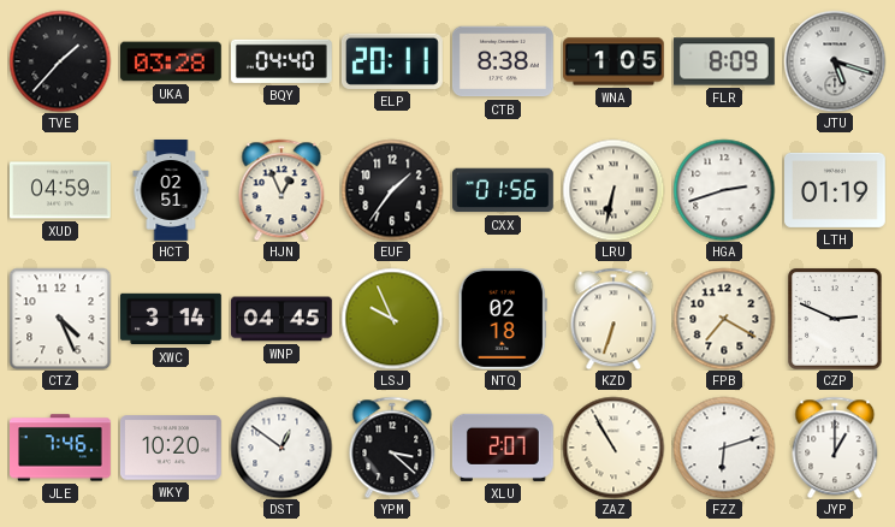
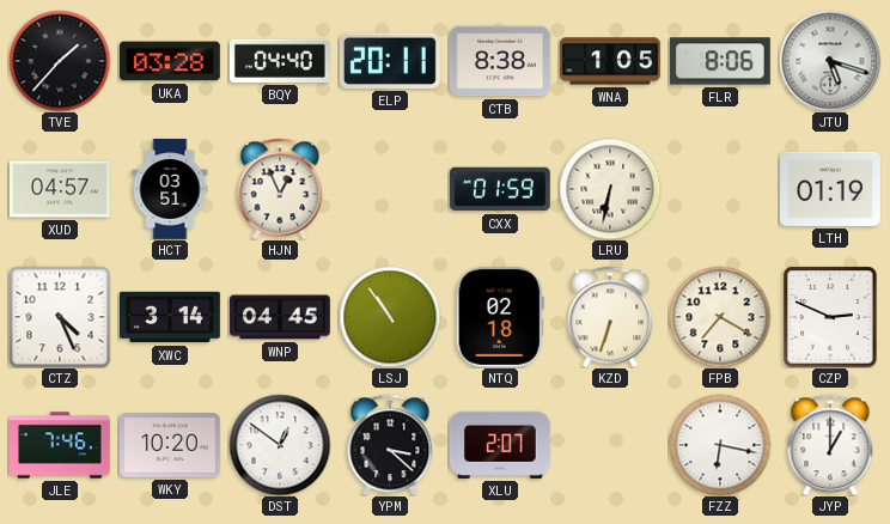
FLR: 8:09 -> 8:06 (720, 61)
XUD: 04:59 -> 04:57 (61, 189)
HCT: 02:51 -> 03:51 (170, 190)
EUF: 1:36 -> none (392, 190)
CXX: 01:56 -> 01:59 (500, 189)
HGA: 2:42 -> none (724, 190)
LSJ: 9:56 -> 10:54 (390, 317)
ZAZ: 10:55 -> none (614, 448)
FZZ: 6:12 -> 6:17 (720, 445)
